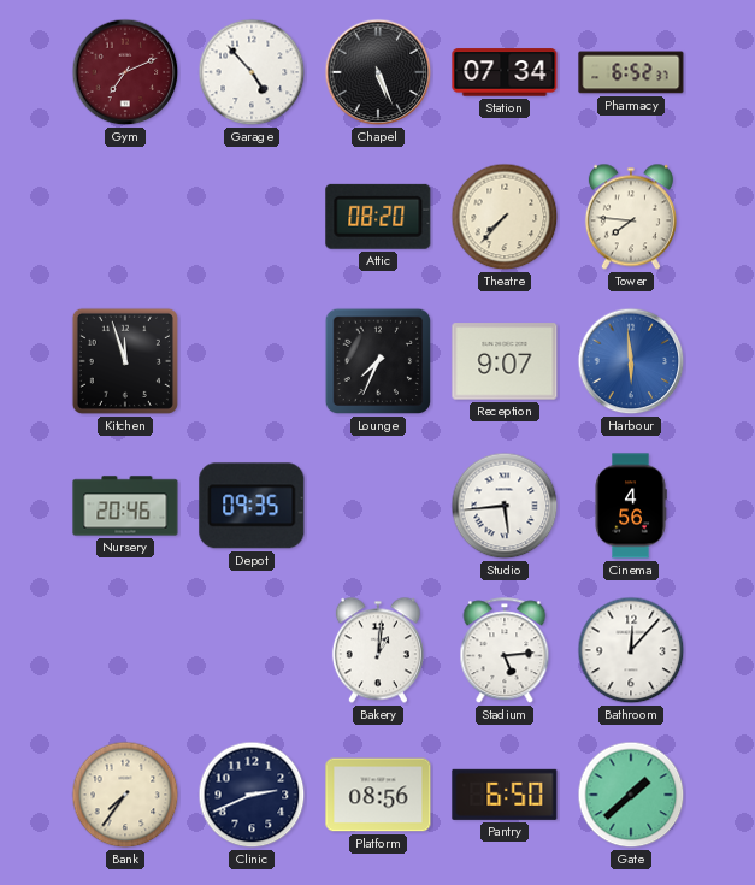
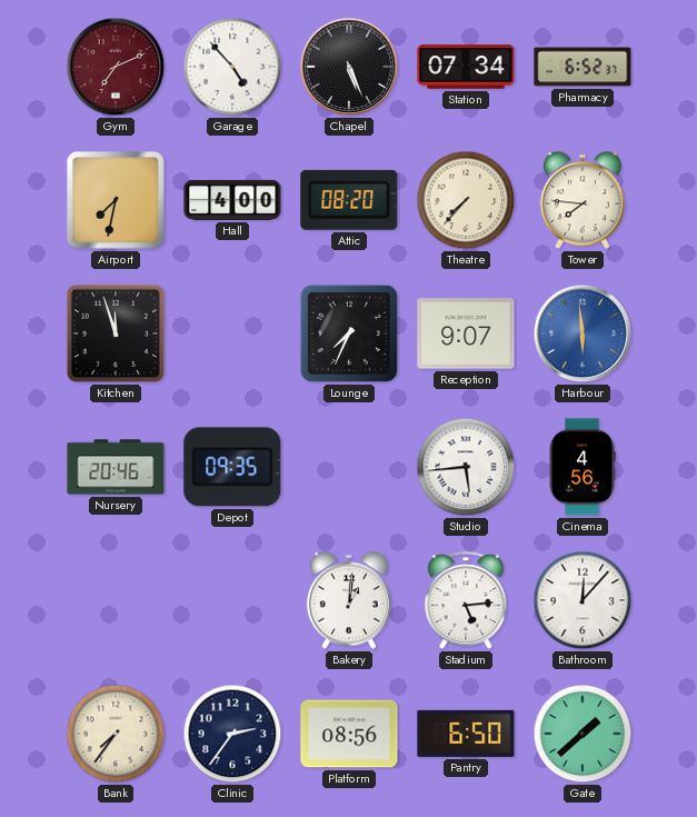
Airport: none -> 7:32 (116, 200)
Hall: none -> 4:00 (232, 200)
Clinic: 2:41 -> 2:36 (232, 734)
